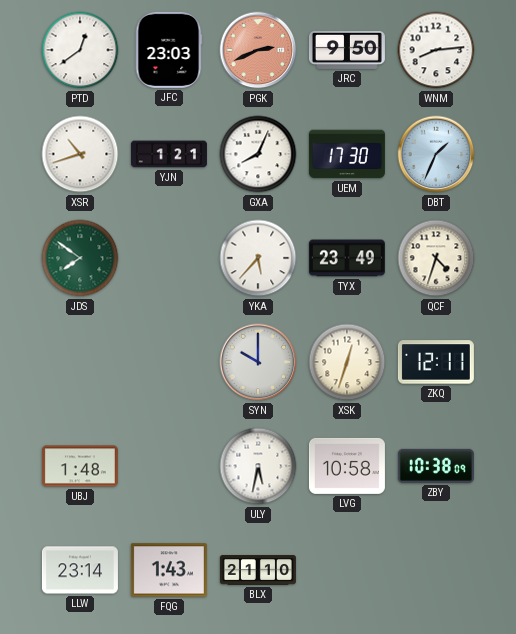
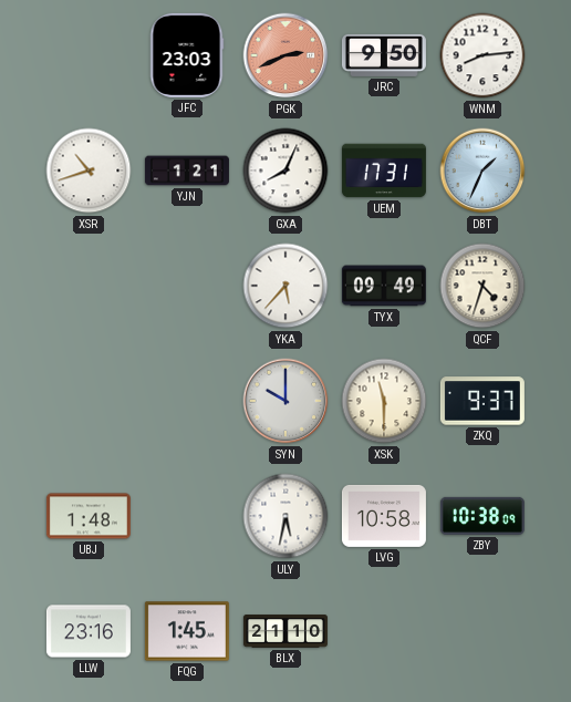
PTD: 12:39 -> none (80, 50)
UEM: 17:30 -> 17:31 (384, 171)
JDS: 7:51 -> none (80, 258)
TYX: 23:49 -> 09:49 (384, 286)
XSK: 12:33 -> 11:30 (384, 401)
ZKQ: 12:11 -> 9:37 (482, 401)
LLW: 23:14 -> 23:16 (89, 631)
FQG: 1:43 -> 1:45 (187, 631)
